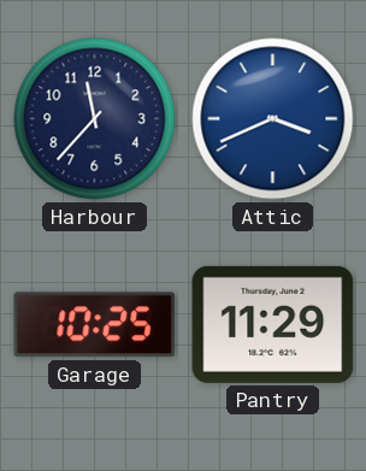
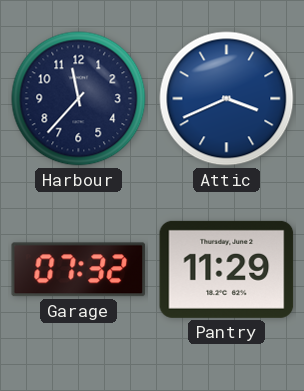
Garage: 10:25 -> 07:32 (79, 270)
